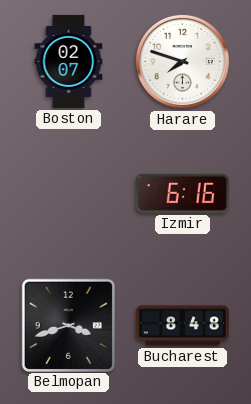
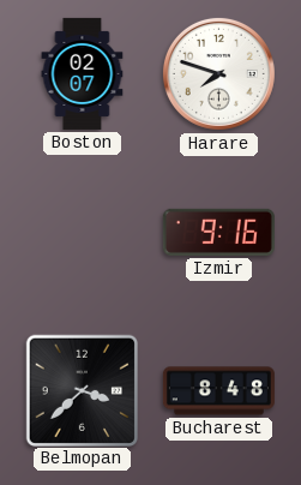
Izmir: 6:16 -> 9:16 (218, 232)
Belmopan: 3:42 -> 3:38 (82, 390)
